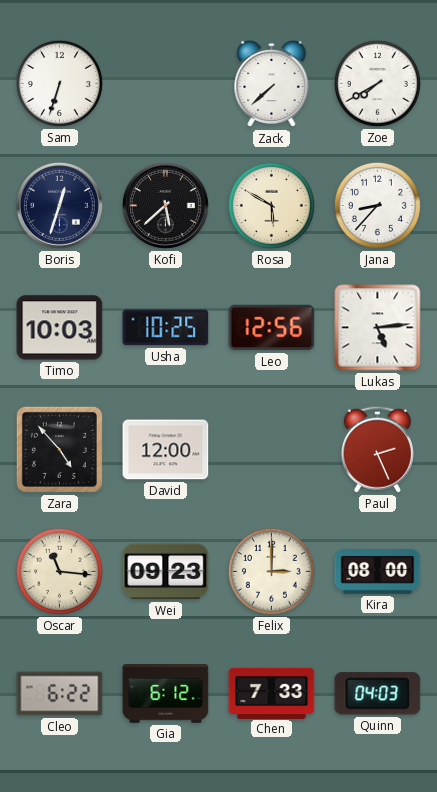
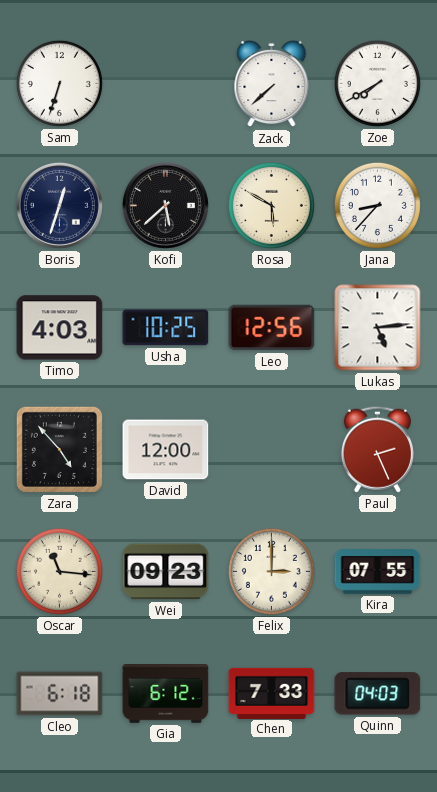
Timo: 10:03 -> 4:03 (60, 328)
Kira: 08:00 -> 07:55 (378, 572)
Cleo: 6:22 -> 6:18 (60, 694)
